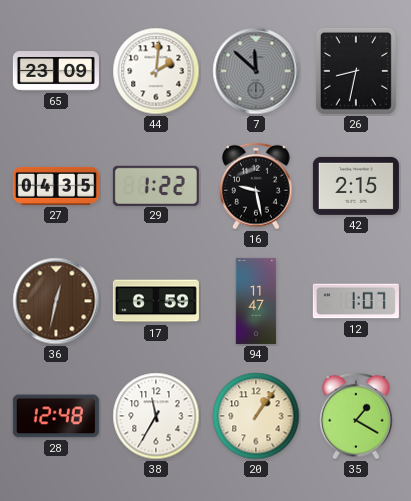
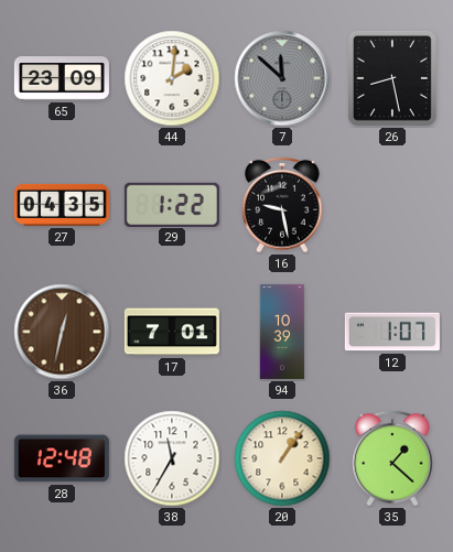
26: 8:32 -> 8:28 (392, 78)
42: 2:15 -> none (356, 186)
17: 6:59 -> 7:01 (172, 332)
94: 11:47 -> 10:39 (282, 332)
35: 1:20 -> 1:22 (392, 458)
